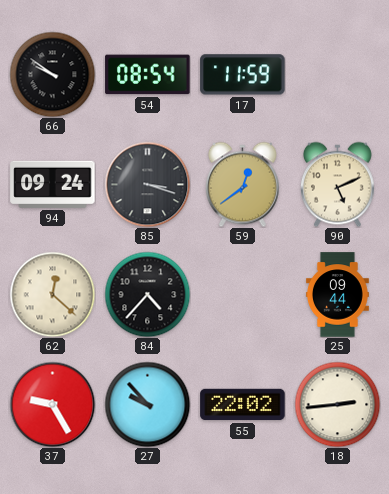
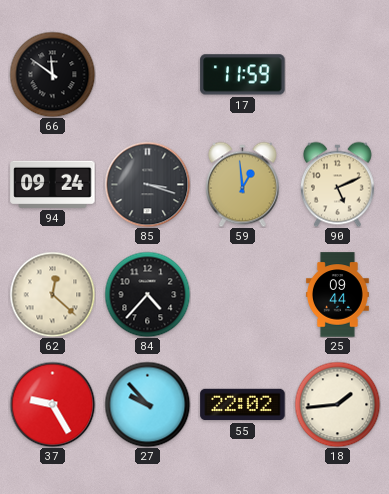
66: 9:51 -> 11:51 (52, 74)
54: 08:54 -> none (148, 75)
59: 12:39 -> 12:59 (242, 184)
18: 2:44 -> 1:44 (337, 404)
